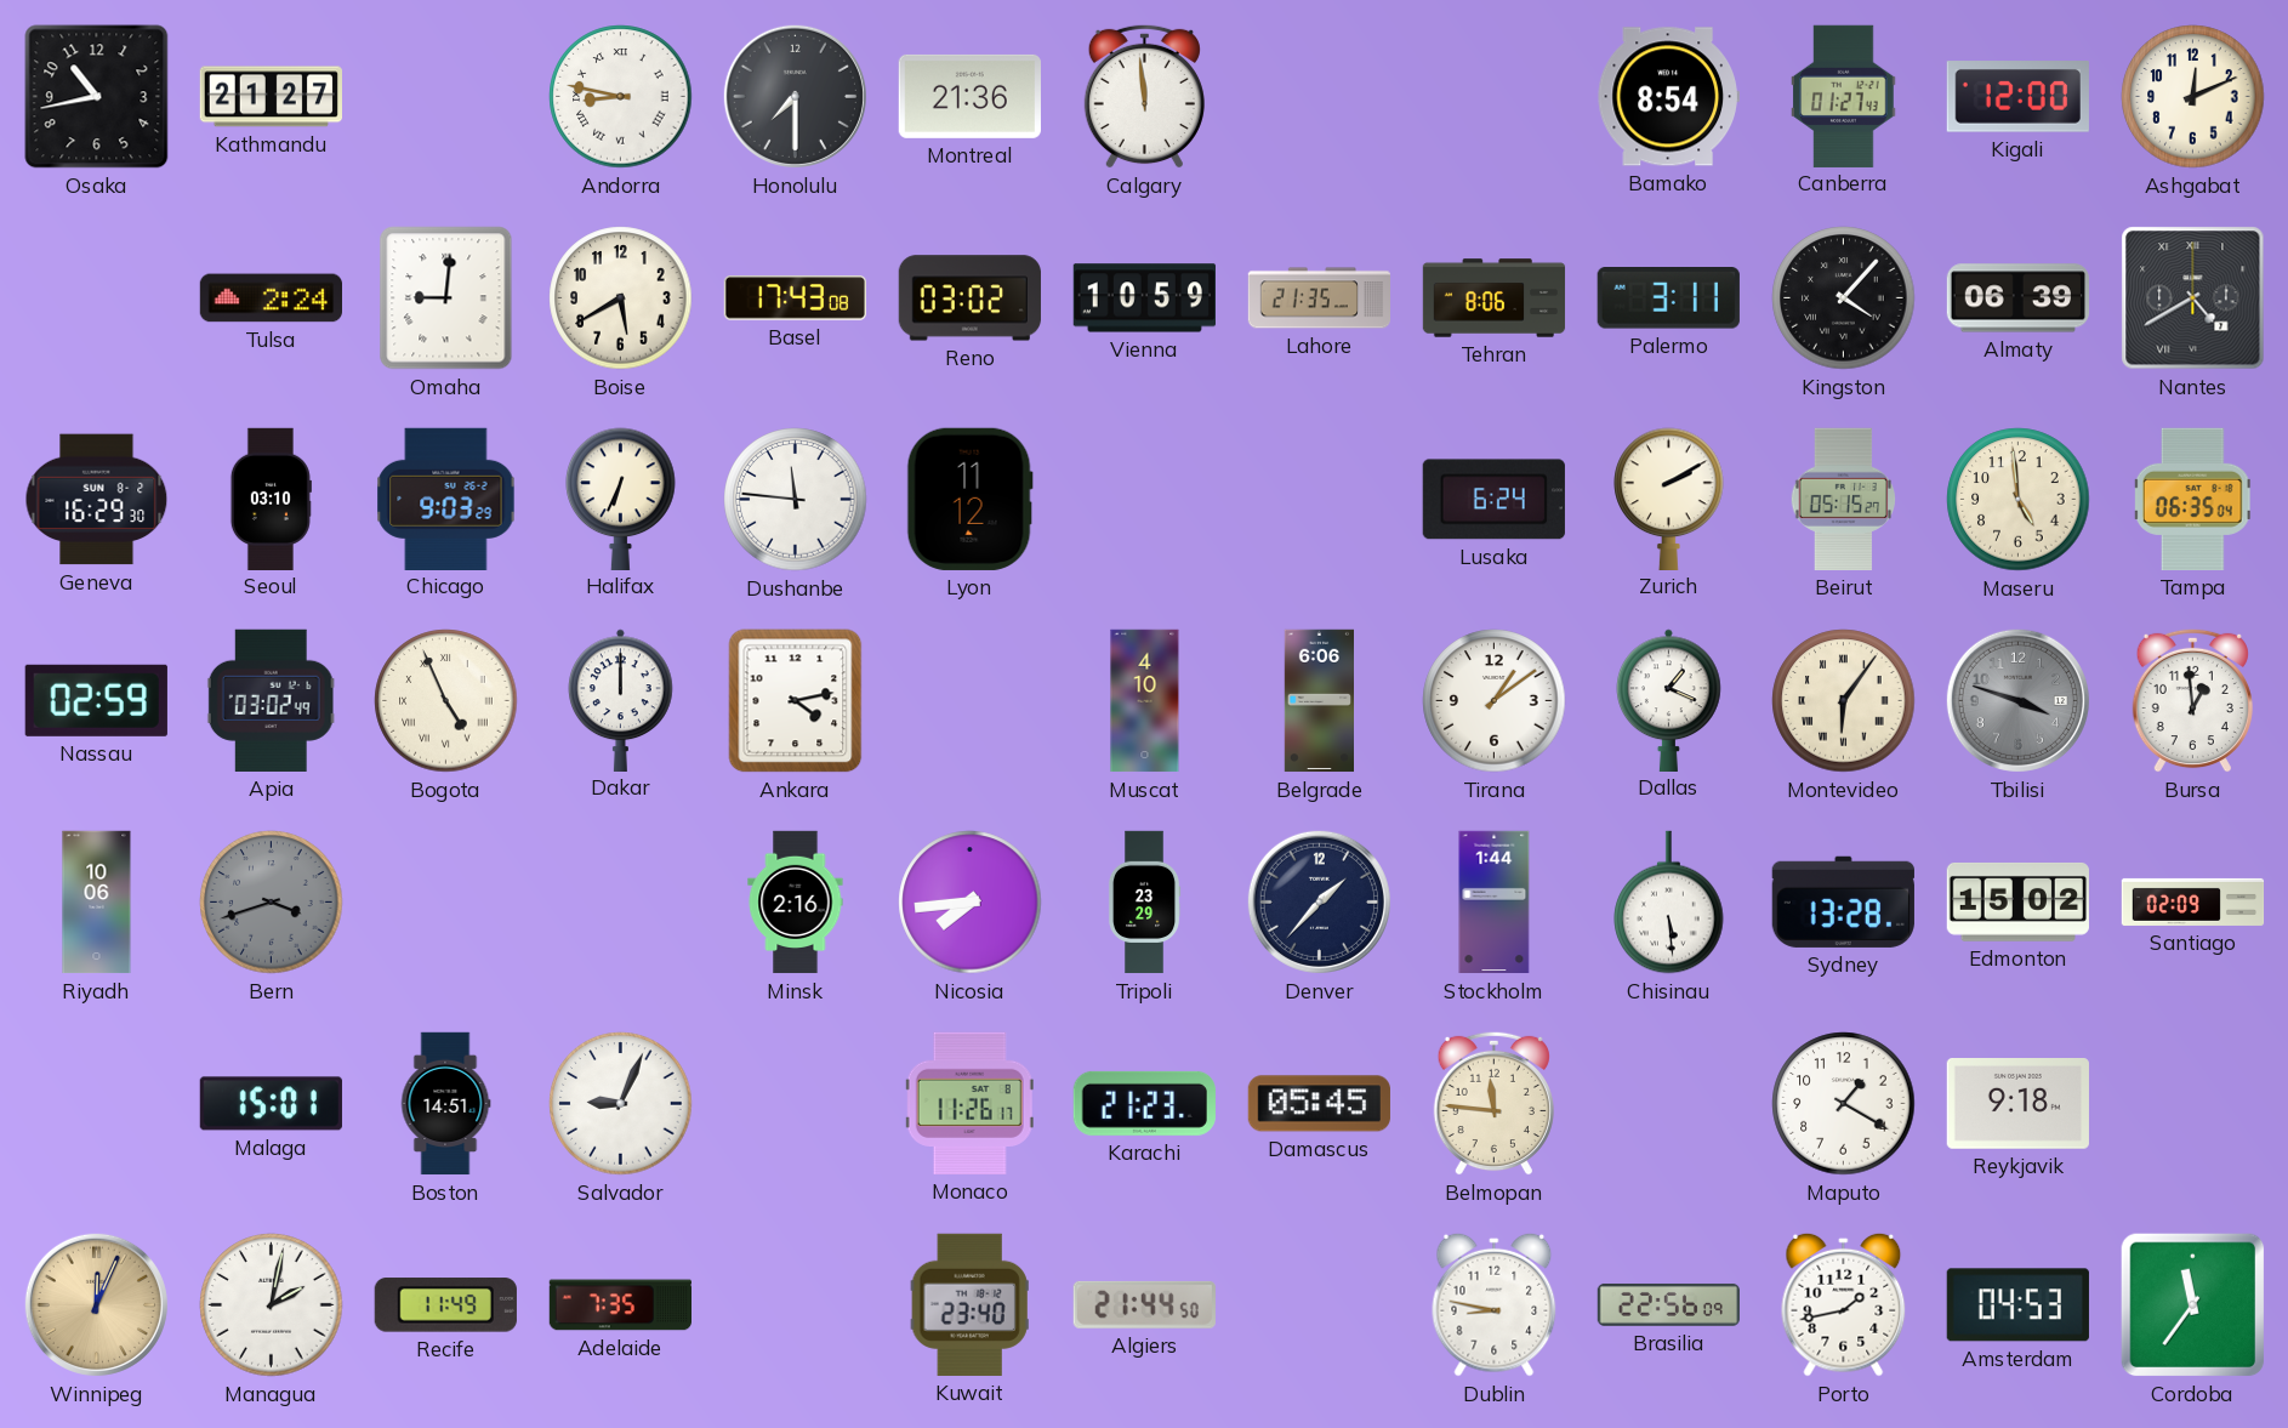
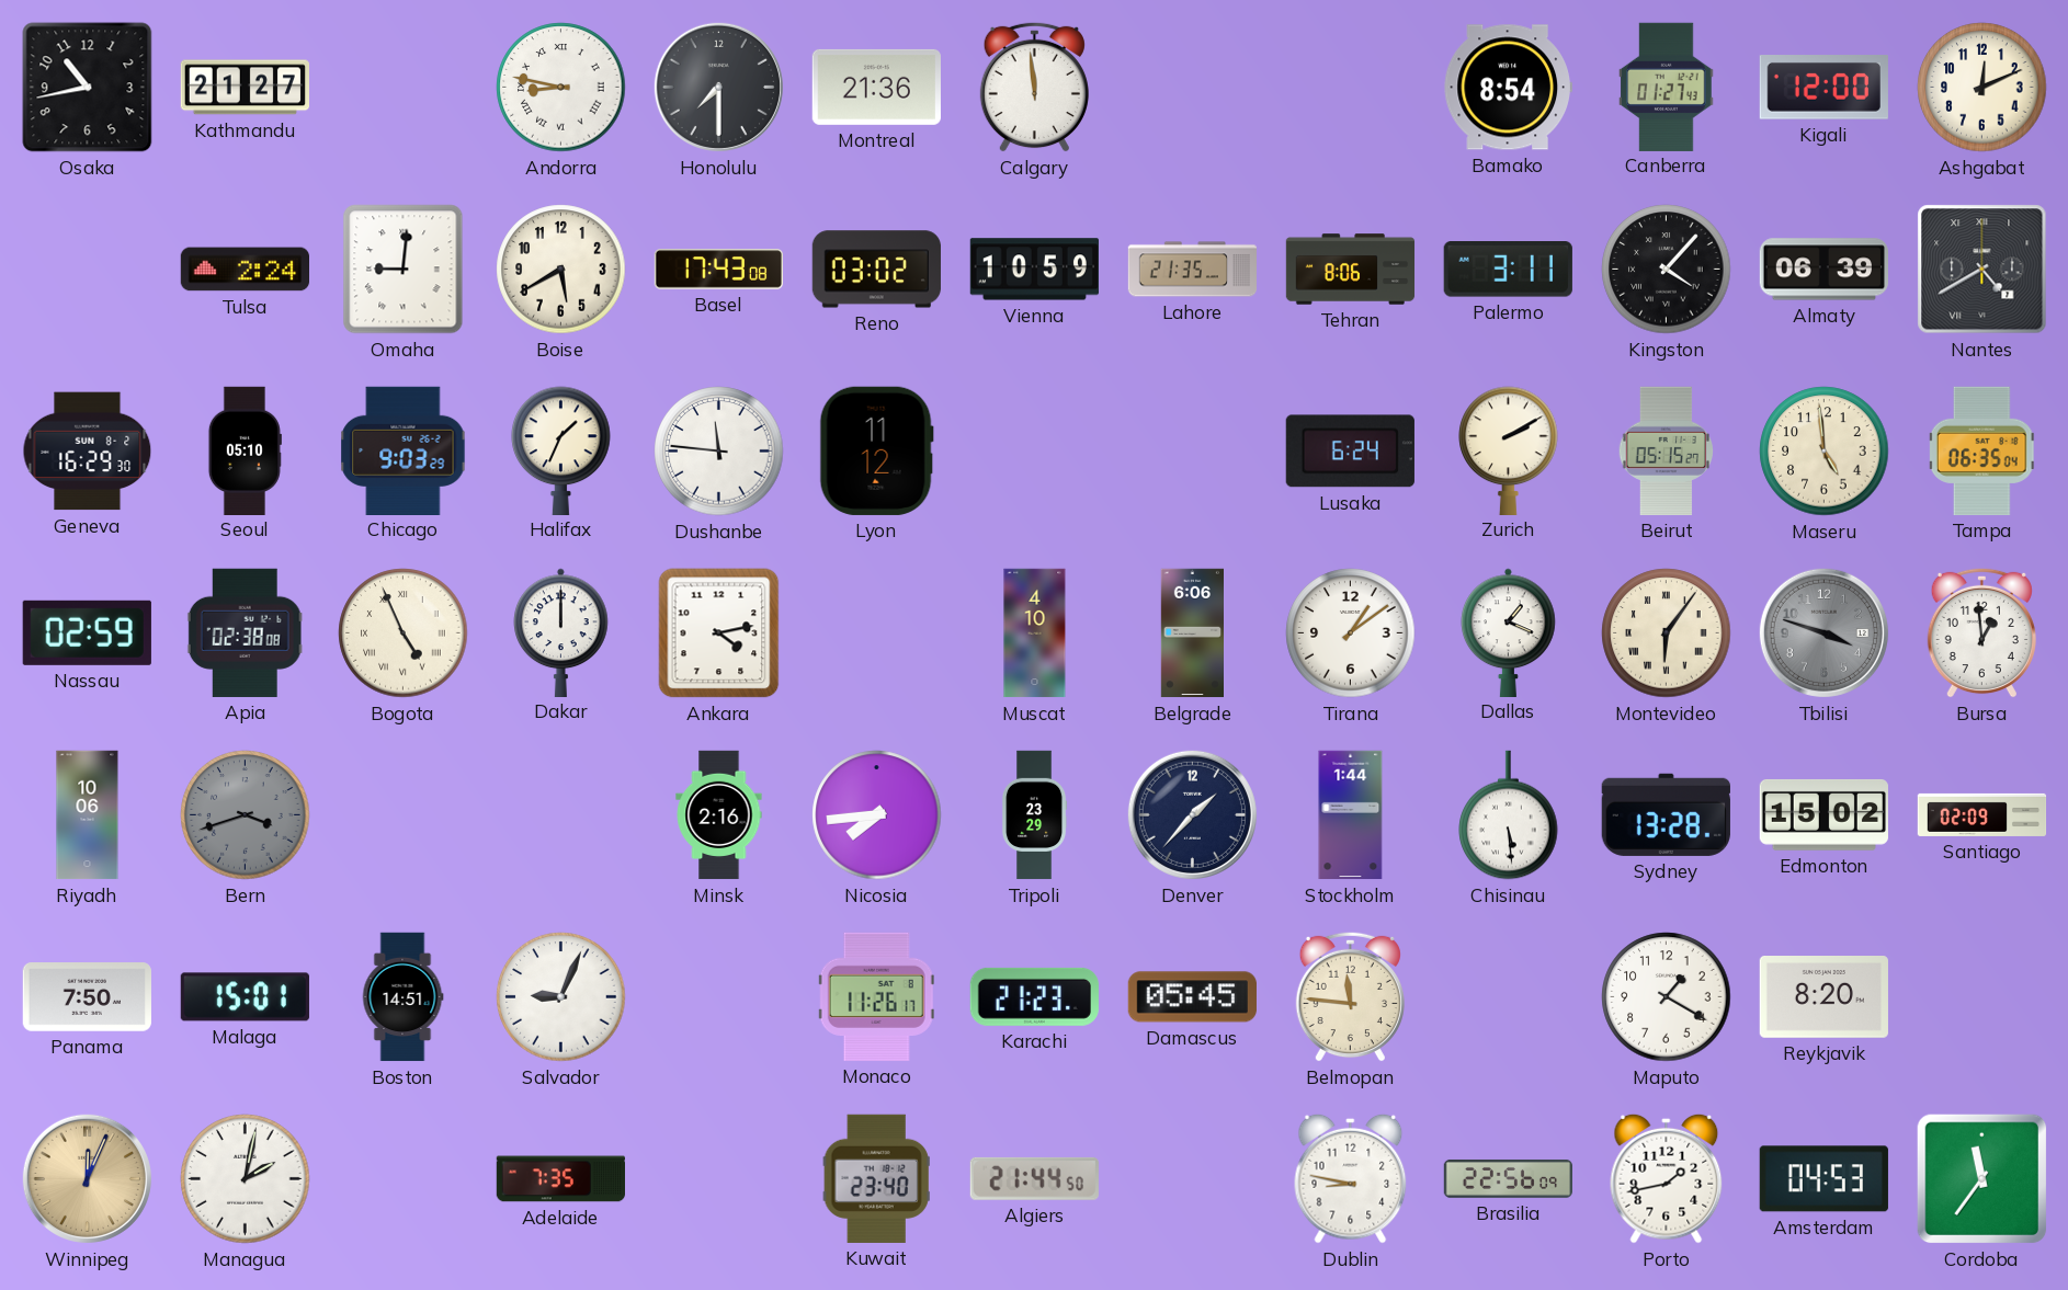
Seoul: 03:10 -> 05:10 (245, 450)
Halifax: 6:34 -> 1:34 (561, 450)
Apia: 03:02 -> 02:38 (245, 632)
Panama: none -> 7:50 (87, 997)
Reykjavik: 9:18 -> 8:20 (1823, 997)
Recife: 11:49 -> none (445, 1305)
